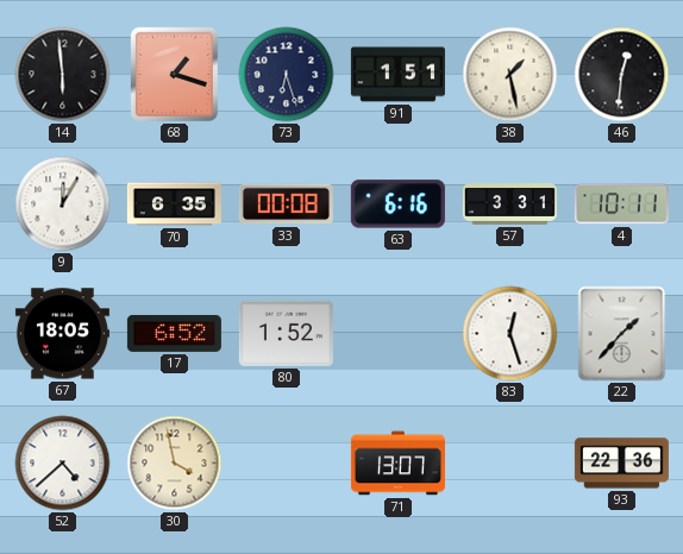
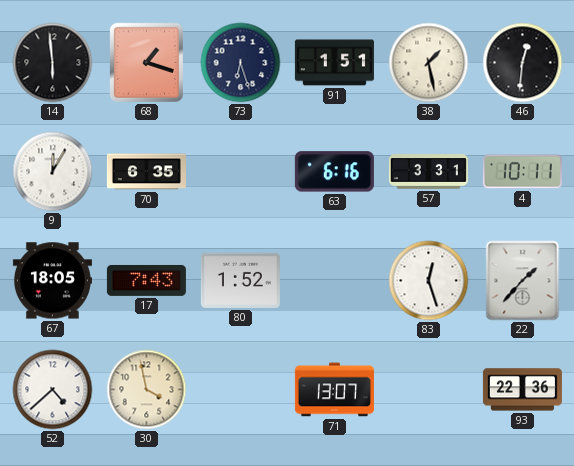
33: 00:08 -> none (286, 204)
17: 6:52 -> 7:43 (146, 280)
